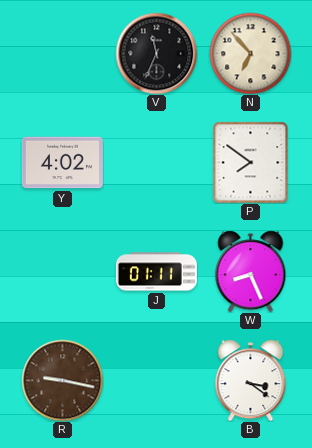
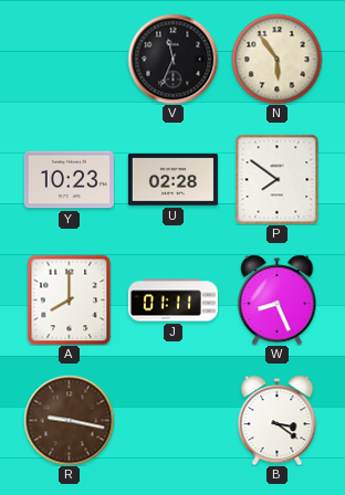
N: 6:53 -> 5:54 (276, 59)
Y: 4:02 -> 10:23 (69, 180)
U: none -> 02:28 (172, 180)
A: none -> 8:00 (70, 299)
